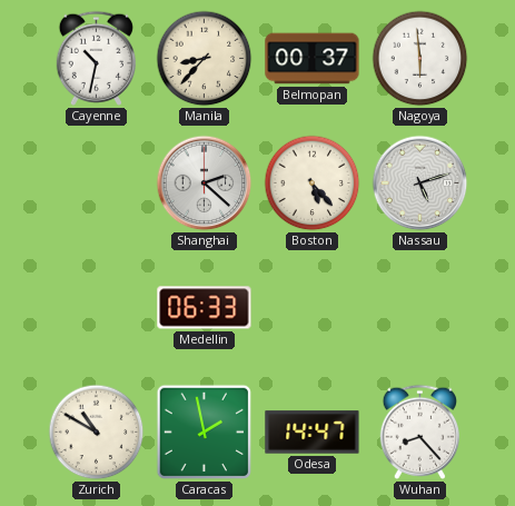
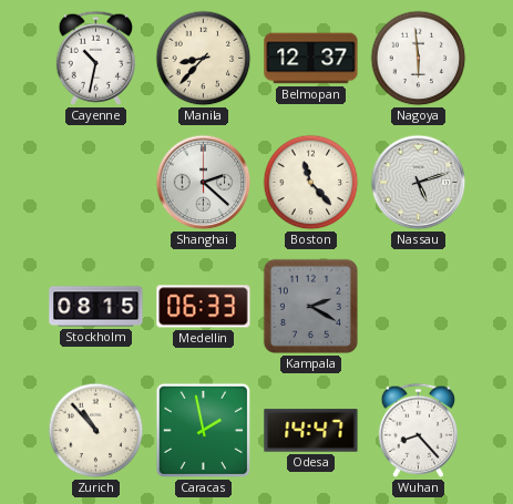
Belmopan: 00:37 -> 12:37 (311, 59)
Boston: 5:23 -> 11:23 (311, 183)
Stockholm: none -> 08:15 (96, 307)
Kampala: none -> 2:20 (310, 306)
Zurich: 10:50 -> 10:53 (96, 431)
